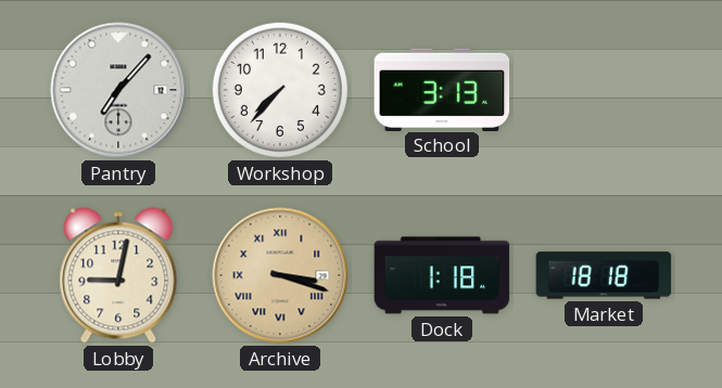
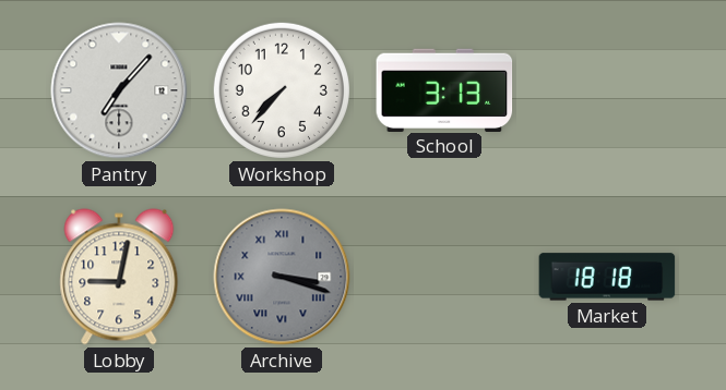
Archive dial: champagne -> grey (282, 277)
Dock: 1:18 -> none (442, 275)
